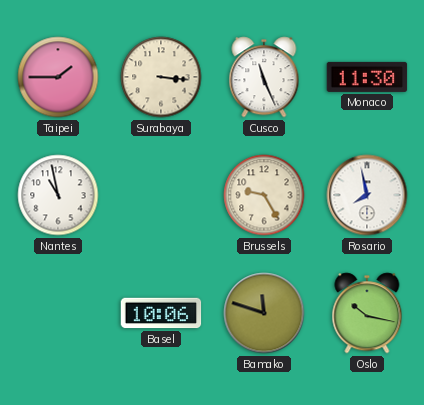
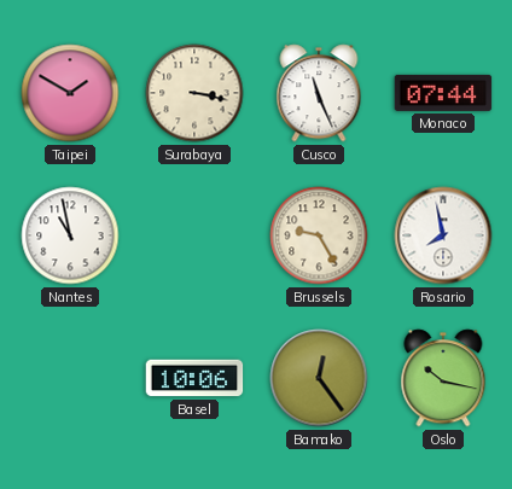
Taipei: 1:45 -> 1:50 (70, 93)
Surabaya: 3:16 -> 3:17 (194, 93)
Monaco: 11:30 -> 07:44 (443, 93)
Bamako: 11:48 -> 12:24 (319, 378)
